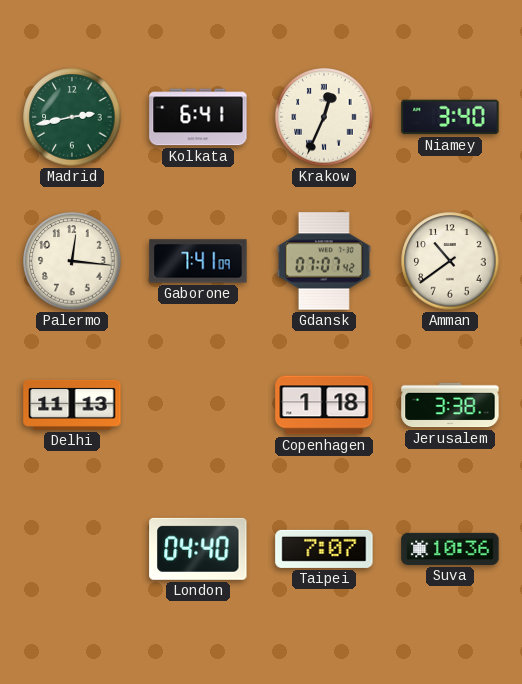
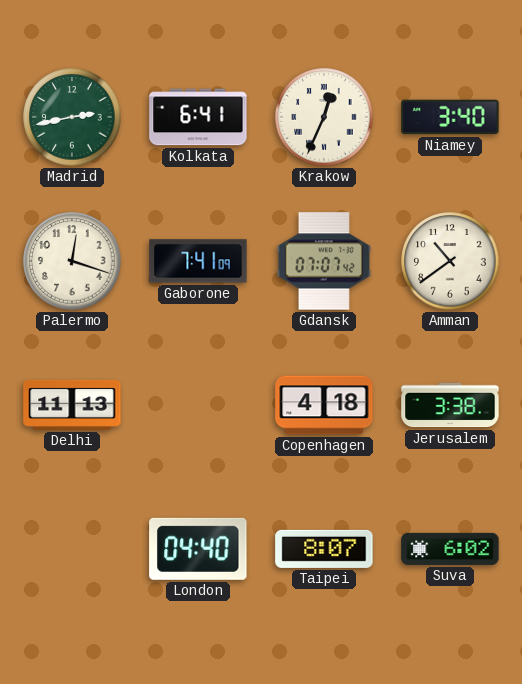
Palermo: 12:16 -> 12:18 (72, 261)
Copenhagen: 1:18 -> 4:18 (324, 405)
Taipei: 7:07 -> 8:07 (324, 549)
Suva: 10:36 -> 6:02 (450, 549)
